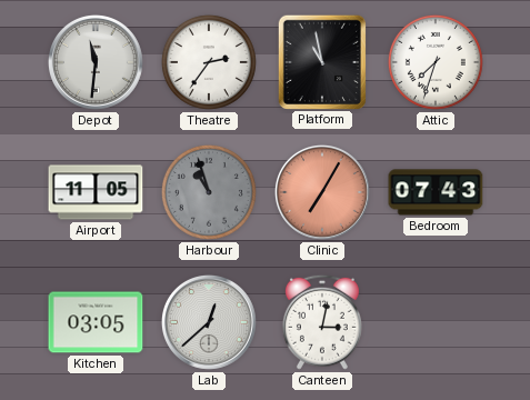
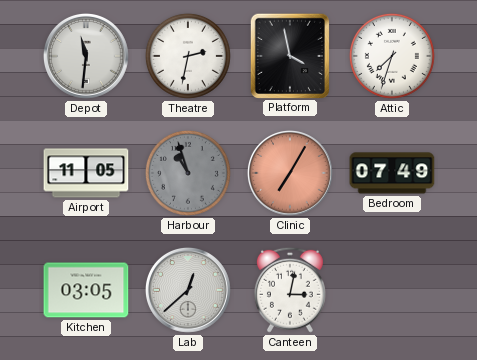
Theatre: 2:36 -> 2:32 (188, 56)
Platform: 10:58 -> 3:58 (289, 55)
Bedroom: 07:43 -> 07:49 (392, 173)
